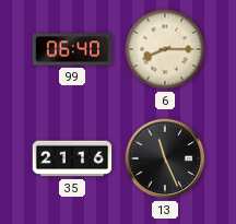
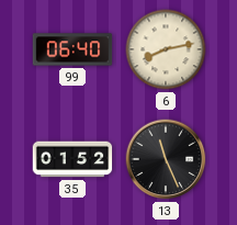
6: 8:15 -> 8:13 (166, 49)
35: 21:16 -> 01:52 (72, 159)
